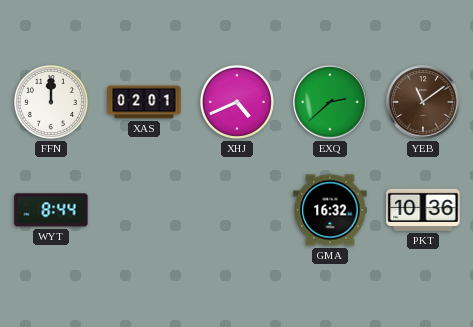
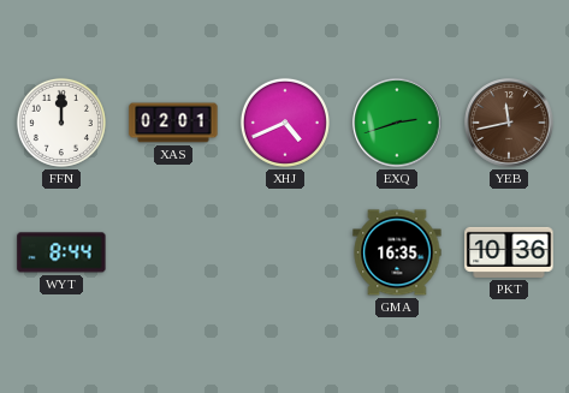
EXQ: 2:38 -> 2:42 (397, 123)
YEB: 11:09 -> 11:43 (509, 123)
GMA: 16:32 -> 16:35 (397, 252)
